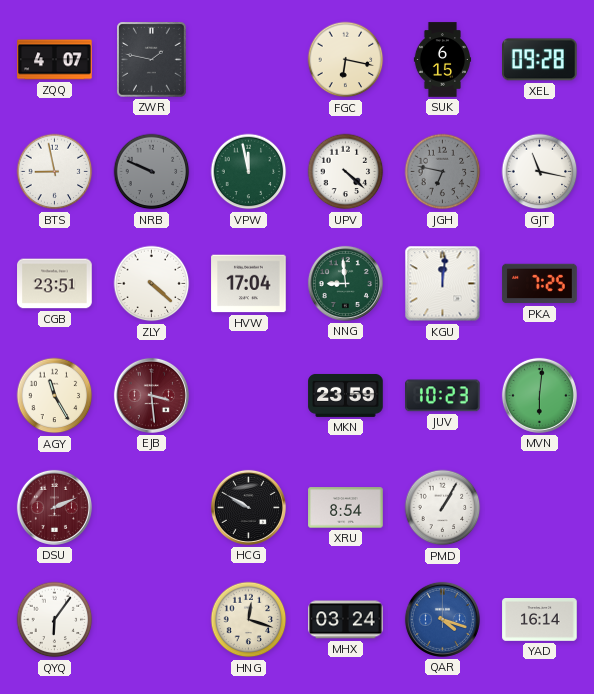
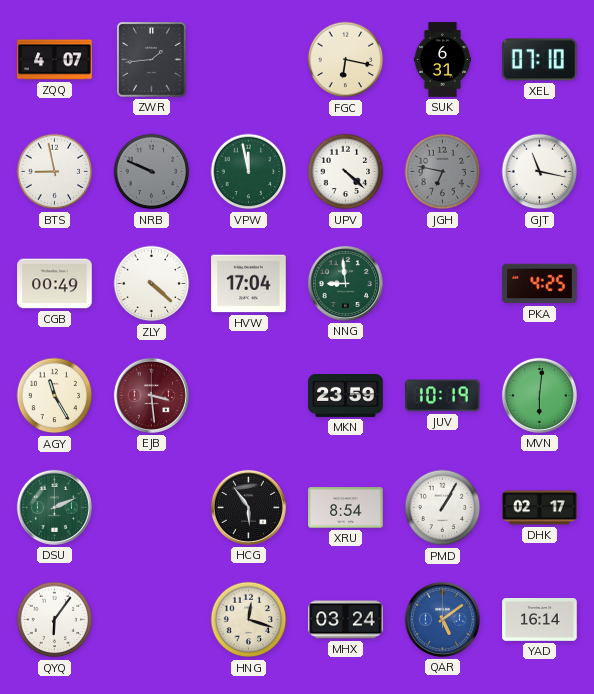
ZWR: 1:47 -> 1:44 (152, 60)
SUK: 6:15 -> 6:31 (443, 60)
XEL: 09:28 -> 07:10 (540, 60)
CGB: 23:51 -> 00:49 (55, 284)
KGU: 12:01 -> none (443, 284)
PKA: 7:25 -> 4:25 (540, 284)
JUV: 10:23 -> 10:19 (443, 396)
DSU dial: burgundy -> green (54, 507)
HCG: 9:50 -> 5:54 (248, 507)
DHK: none -> 02:17 (540, 508)
QAR: 4:18 -> 5:09 (442, 619)
